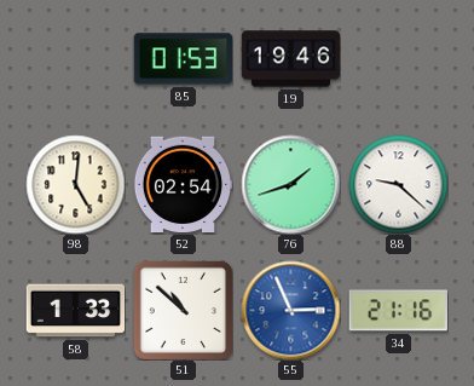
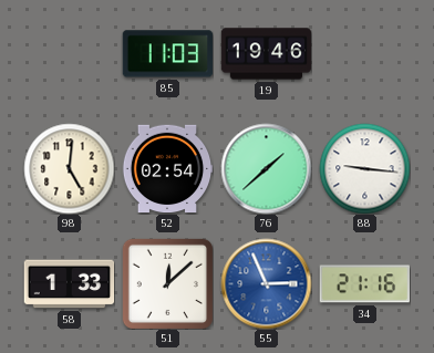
85: 01:53 -> 11:03 (167, 54)
76: 1:42 -> 1:38 (266, 168)
88: 9:22 -> 9:16 (364, 168)
51: 10:52 -> 12:08 (167, 283)
